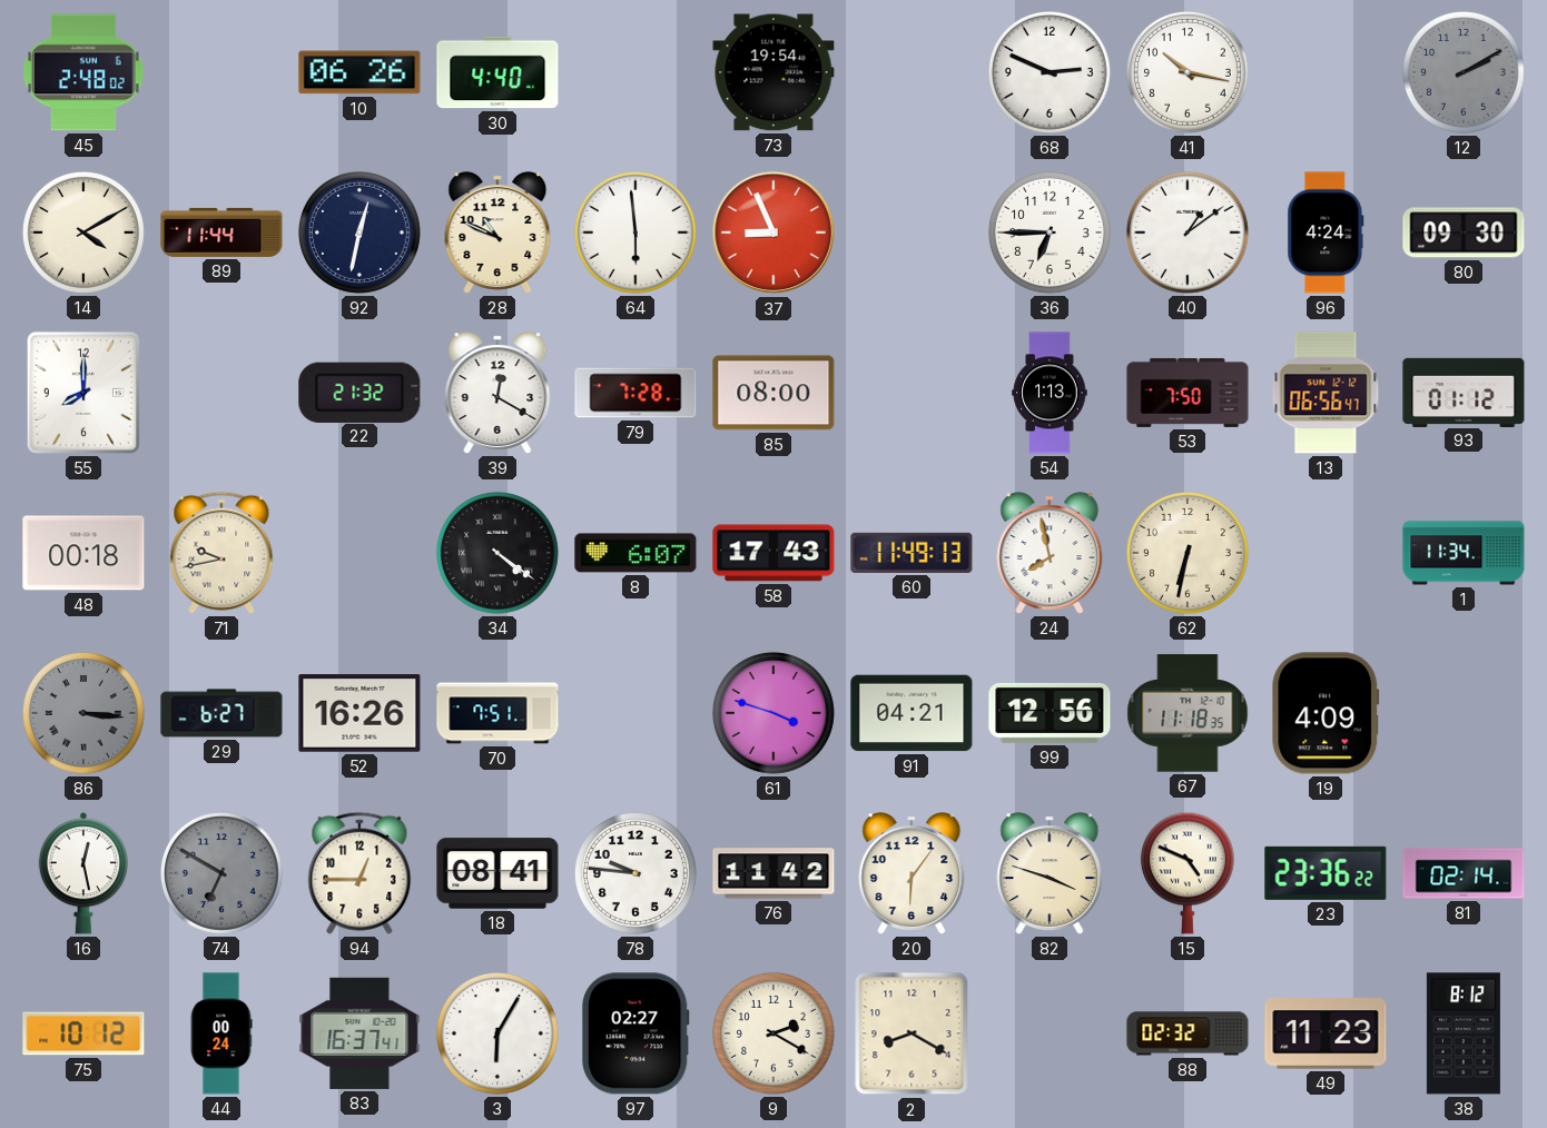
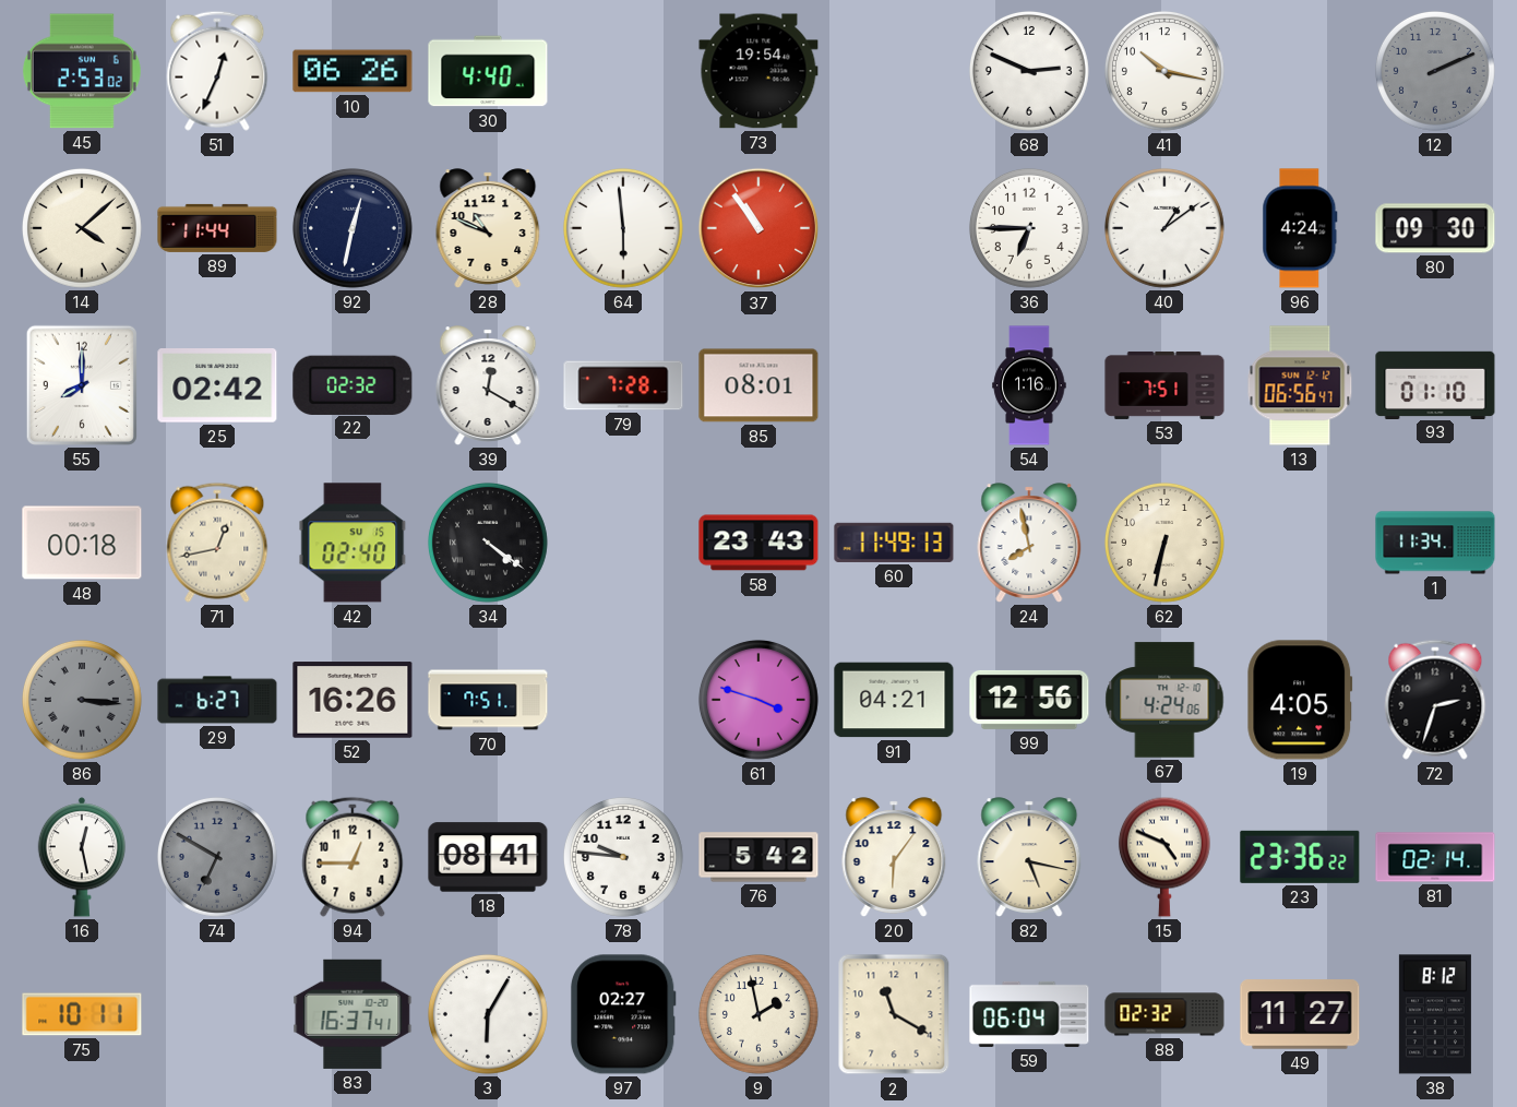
45: 2:48 -> 2:53 (82, 71)
51: none -> 12:34 (217, 71)
12: 2:10 -> 2:11 (1435, 71)
14: 4:10 -> 4:08 (82, 228)
37: 8:56 -> 10:54 (758, 228)
25: none -> 02:42 (217, 386)
22: 21:32 -> 02:32 (353, 384)
85: 08:00 -> 08:01 (758, 385)
54: 1:13 -> 1:16 (1029, 385)
53: 7:50 -> 7:51 (1164, 385)
93: 01:12 -> 01:10 (1435, 384)
71: 9:43 -> 12:43 (217, 543)
42: none -> 02:40 (353, 543)
8: 6:07 -> none (635, 553)
58: 17:43 -> 23:43 (758, 543)
67: 11:18 -> 4:24 (1164, 700)
19: 4:09 -> 4:05 (1300, 700)
72: none -> 2:33 (1435, 700)
76: 11:42 -> 5:42 (758, 857)
82: 3:48 -> 5:17 (1029, 857)
75: 10:12 -> 10:11 (82, 1014)
44: 00:24 -> none (221, 1033)
9: 2:20 -> 1:58 (758, 1014)
2: 8:20 -> 11:20 (894, 1014)
59: none -> 06:04 (1029, 1014)
49: 11:23 -> 11:27 (1300, 1014)
